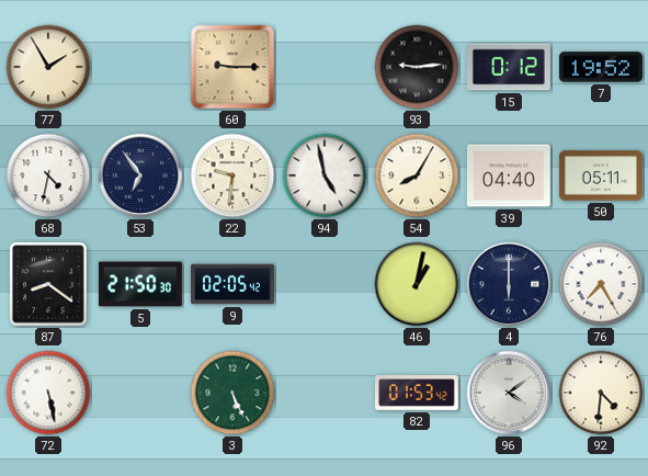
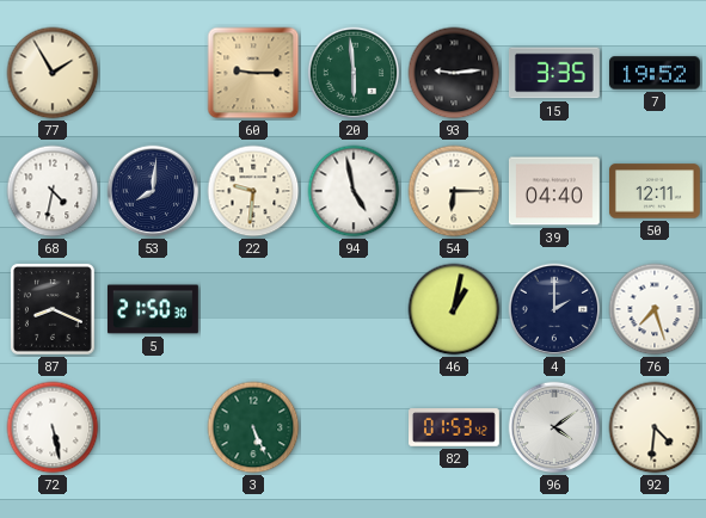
20: none -> 5:59 (354, 73)
15: 0:12 -> 3:35 (554, 73)
53: 6:54 -> 8:01 (153, 191)
54: 8:05 -> 6:15 (454, 191)
50: 05:11 -> 12:11 (655, 191)
87: 8:21 -> 8:19 (53, 309)
9: 02:05 -> none (234, 284)
4: 6:00 -> 2:00 (554, 309)
76: 7:25 -> 7:27 (655, 309)
